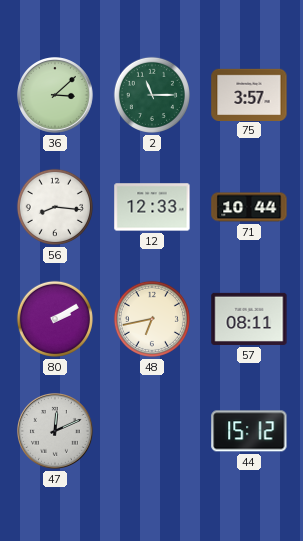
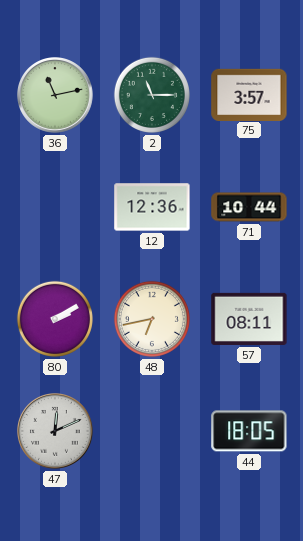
36: 3:08 -> 11:13 (56, 96)
56: 8:16 -> none (55, 207)
12: 12:33 -> 12:36 (152, 207)
44: 15:12 -> 18:05 (249, 431)
